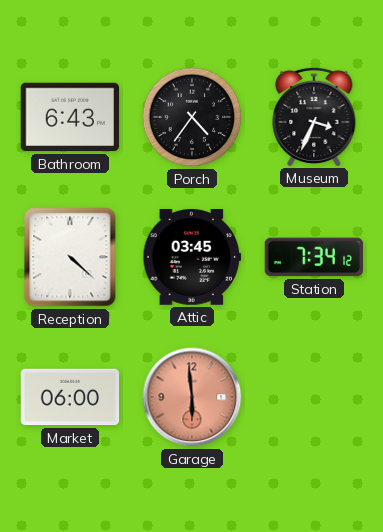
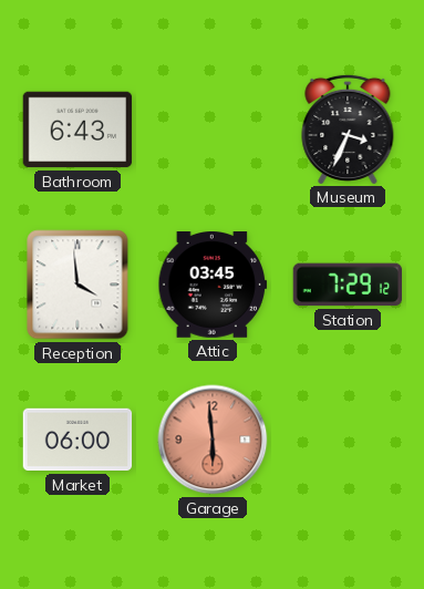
Porch: 4:36 -> none (192, 117)
Reception: 4:22 -> 3:59 (77, 285)
Station: 7:34 -> 7:29 (347, 285)
